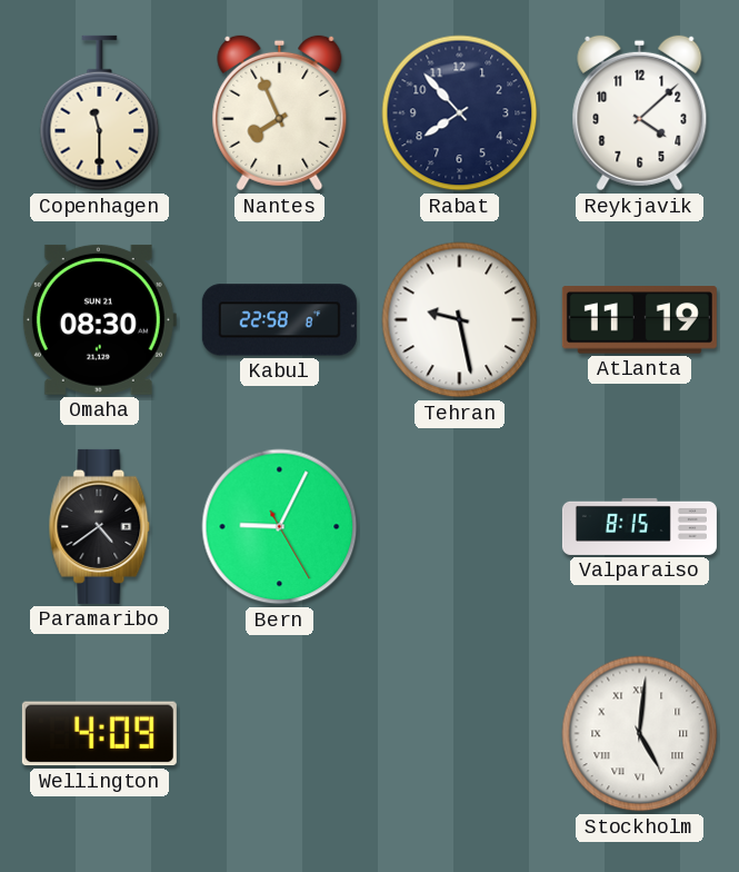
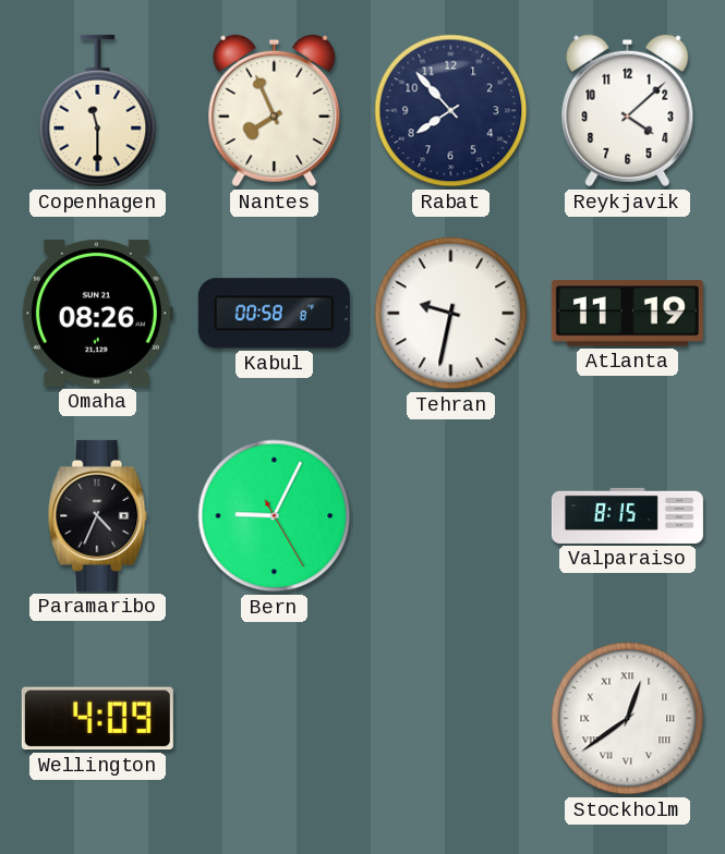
Omaha: 08:30 -> 08:26 (97, 313)
Kabul: 22:58 -> 00:58 (274, 314)
Tehran: 9:28 -> 9:32 (451, 314)
Paramaribo: 4:39 -> 4:34 (98, 515)
Stockholm: 5:01 -> 12:39 (628, 719)
